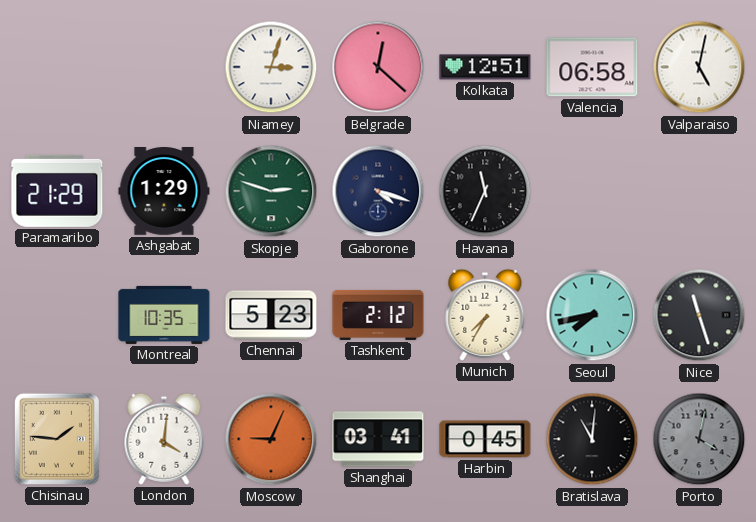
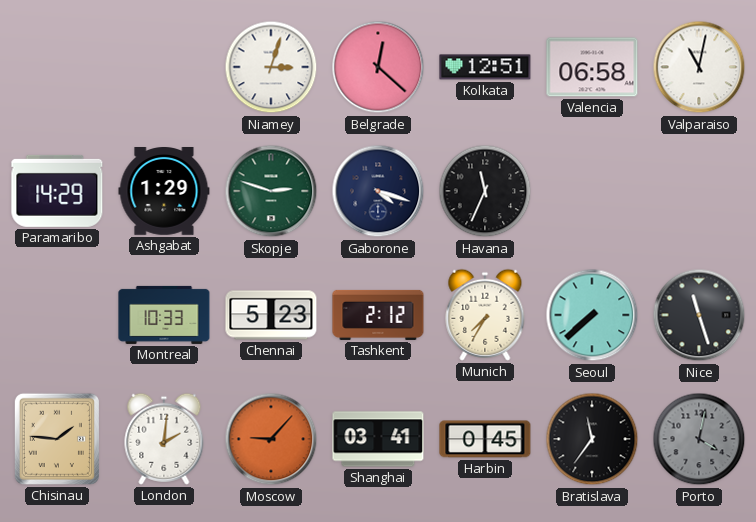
Valparaiso: 5:02 -> 11:02 (699, 67)
Paramaribo: 21:29 -> 14:29 (57, 191)
Montreal: 10:35 -> 10:33 (164, 315)
Seoul: 7:43 -> 7:38 (592, 315)
London: 4:01 -> 2:01 (164, 439)
Moscow: 9:04 -> 9:07 (271, 439)
Bratislava: 11:01 -> 11:36 (592, 439)
